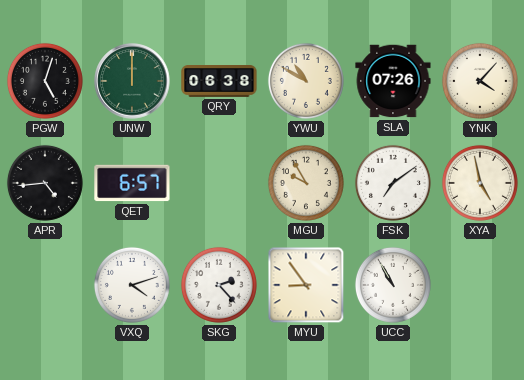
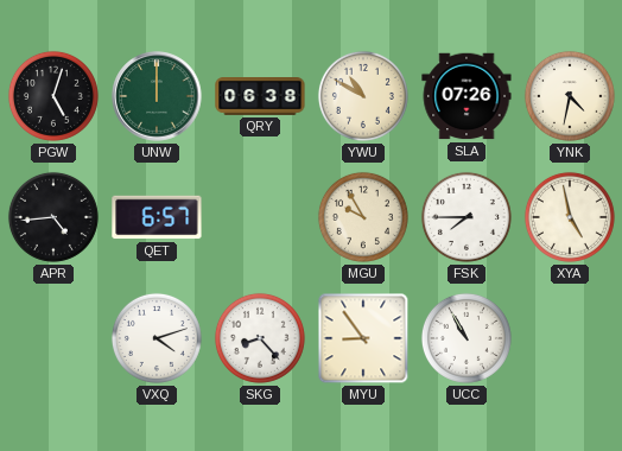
YNK: 4:07 -> 4:32 (570, 96)
FSK: 7:09 -> 7:45 (466, 217)
SKG: 2:23 -> 8:23 (260, 338)
